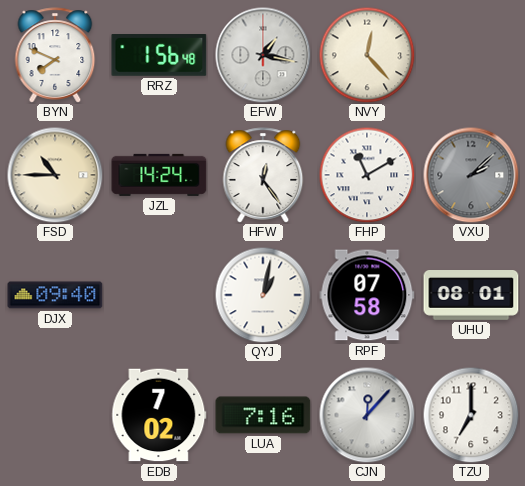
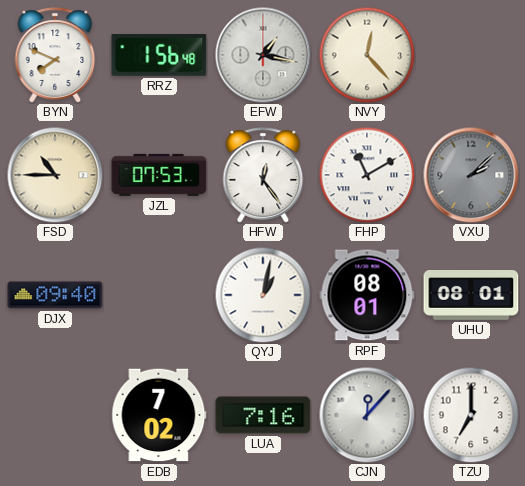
JZL: 14:24 -> 07:53 (159, 175)
RPF: 07:58 -> 08:01 (367, 295)
